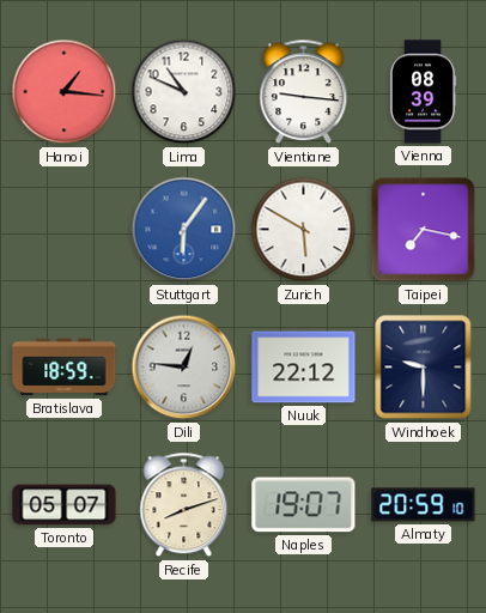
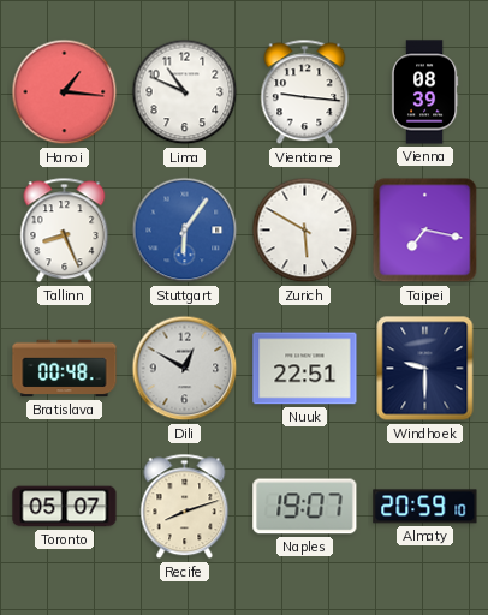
Tallinn: none -> 8:26 (65, 231)
Bratislava: 18:59 -> 00:48 (65, 369)
Dili: 12:46 -> 12:50 (185, 369)
Nuuk: 22:12 -> 22:51 (305, 369)
